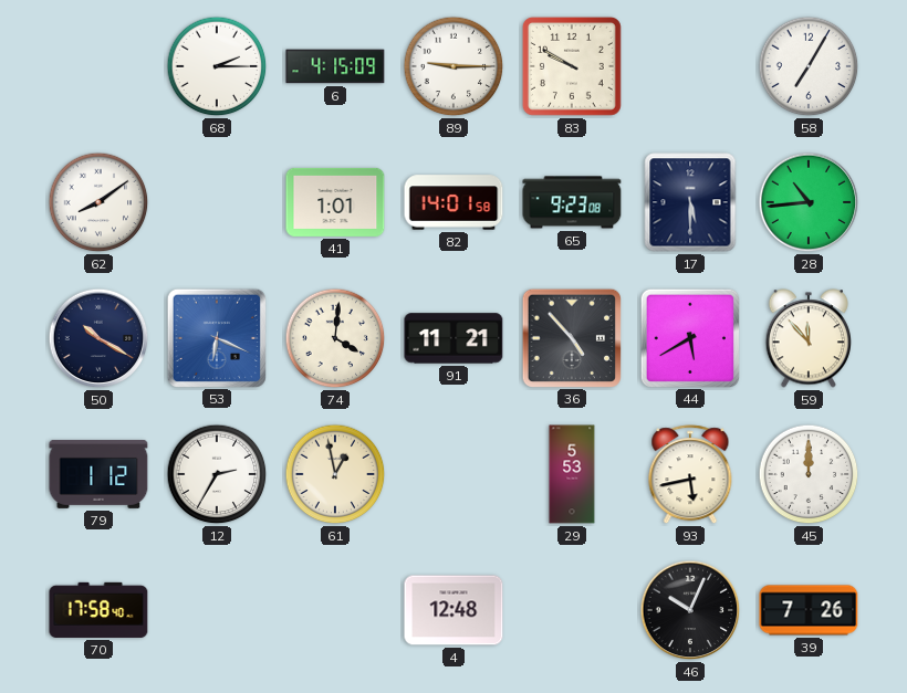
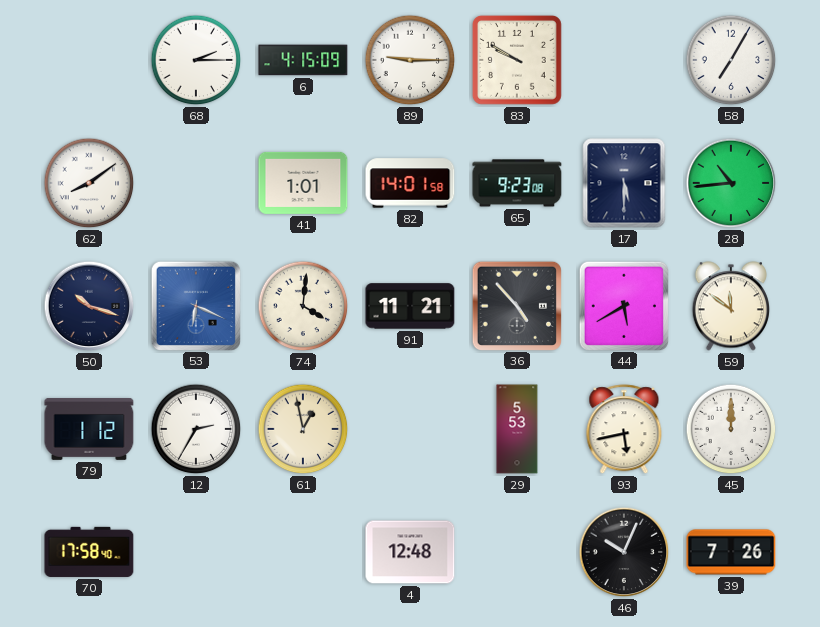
50: 10:20 -> 10:18 (89, 306)
59: 11:53 -> 11:51 (731, 306)
